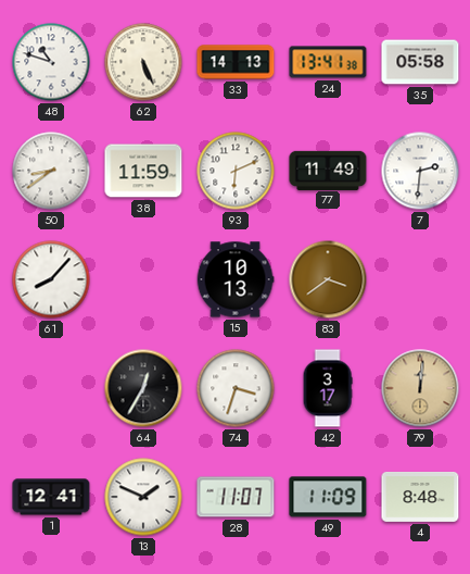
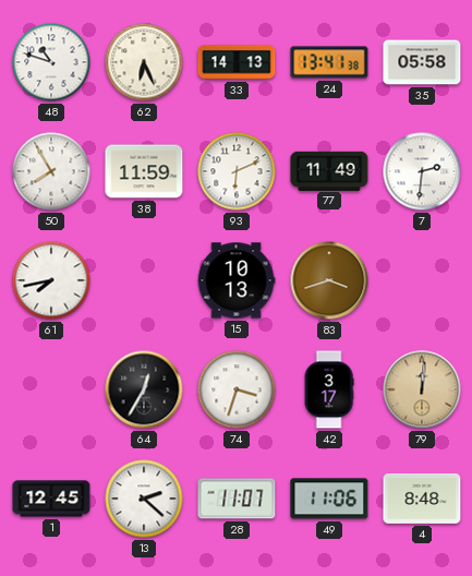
62: 5:26 -> 6:26 (144, 62)
50: 8:39 -> 7:55 (51, 171)
61: 8:07 -> 7:43 (51, 280)
83: 3:39 -> 3:42 (329, 280)
1: 12:41 -> 12:45 (51, 499)
13: 1:49 -> 2:22 (144, 499)
49: 11:09 -> 11:06 (329, 499)
